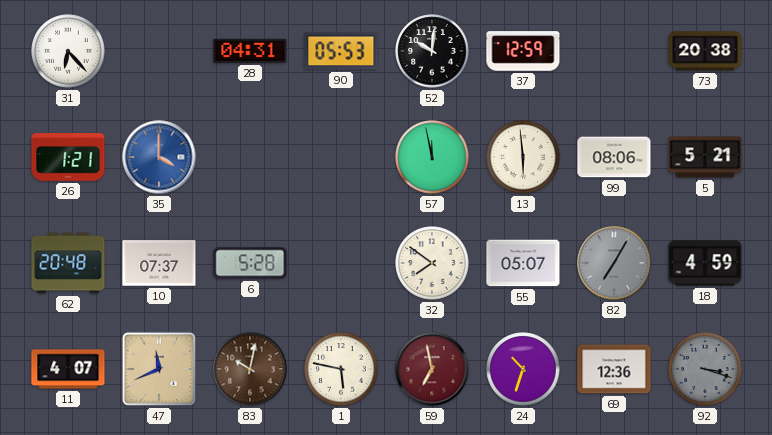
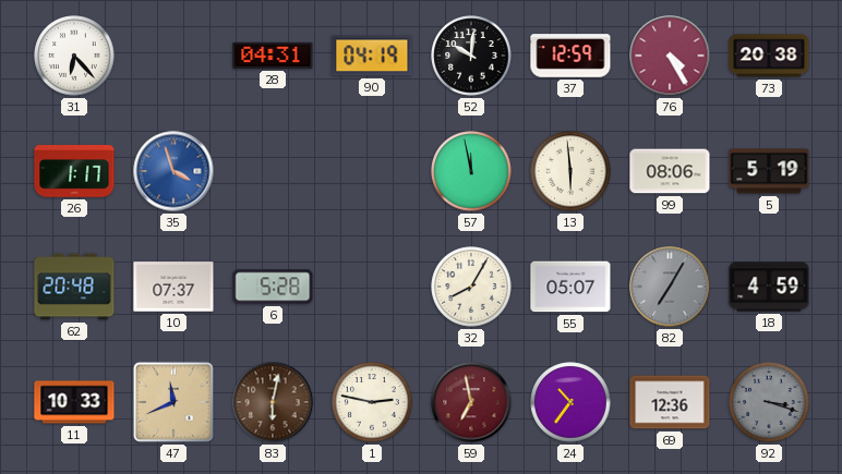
90: 05:53 -> 04:19 (372, 56)
76: none -> 4:25 (670, 56)
26: 1:21 -> 1:17 (74, 172)
35: 4:00 -> 3:57 (173, 171)
5: 5:21 -> 5:19 (769, 171)
32: 7:51 -> 8:05 (471, 287)
11: 4:07 -> 10:33 (74, 402)
83: 10:02 -> 6:02 (273, 402)
1: 5:47 -> 2:47 (372, 402)
24: 10:33 -> 10:36 (570, 402)
